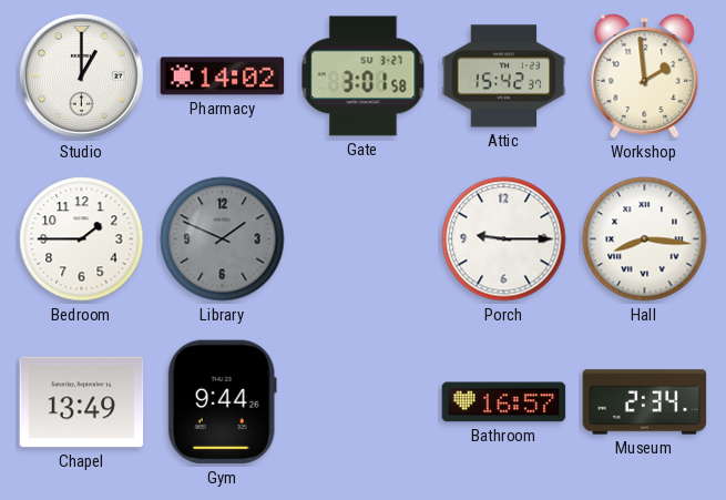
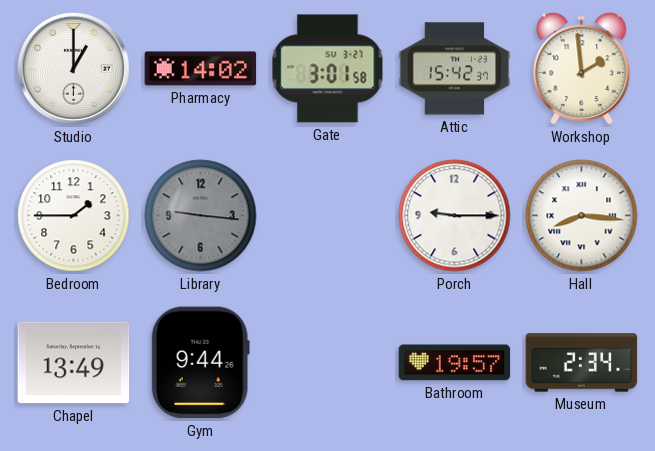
Library: 1:49 -> 9:16 (201, 216)
Bathroom: 16:57 -> 19:57 (455, 363)
